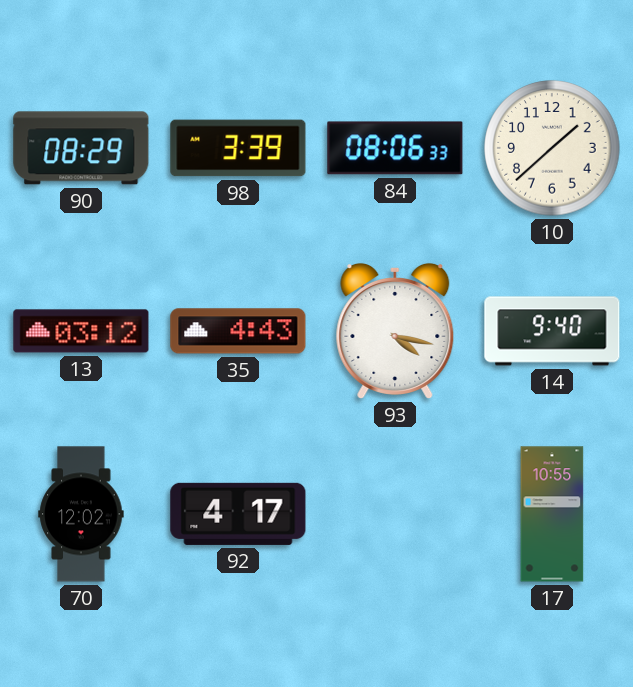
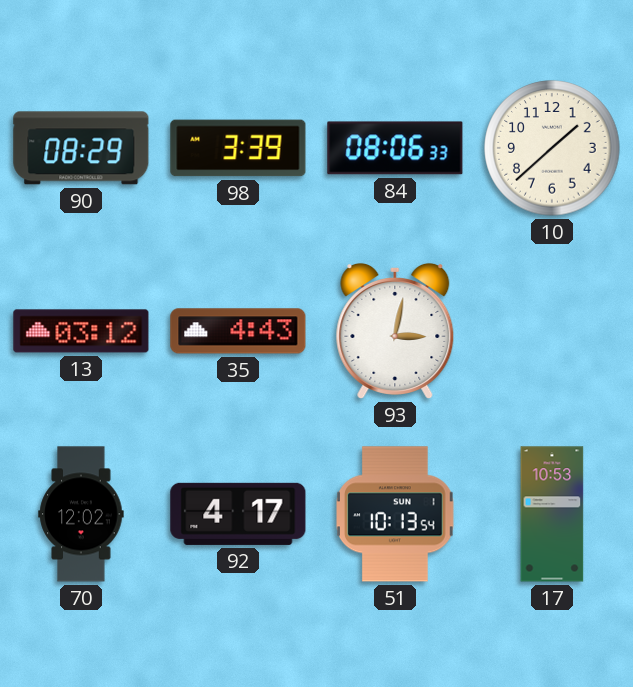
93: 4:17 -> 3:02 (395, 331)
14: 9:40 -> none (552, 331)
51: none -> 10:13 (396, 514)
17: 10:55 -> 10:53 (552, 514)
